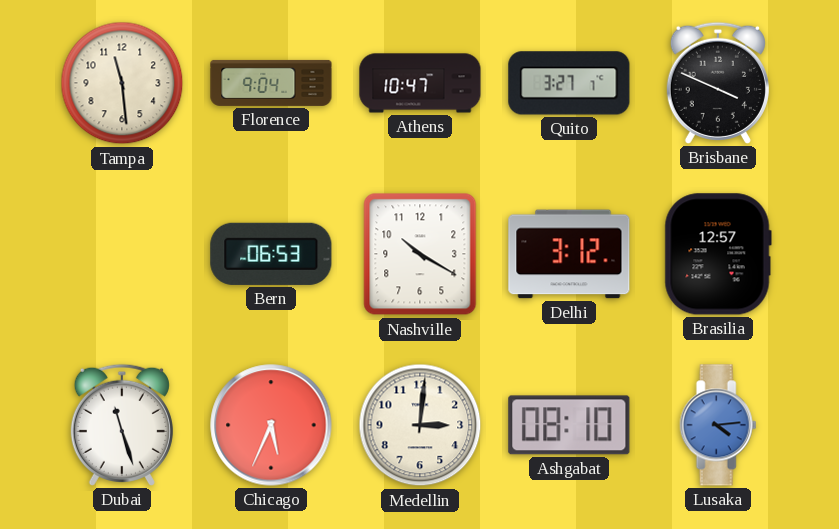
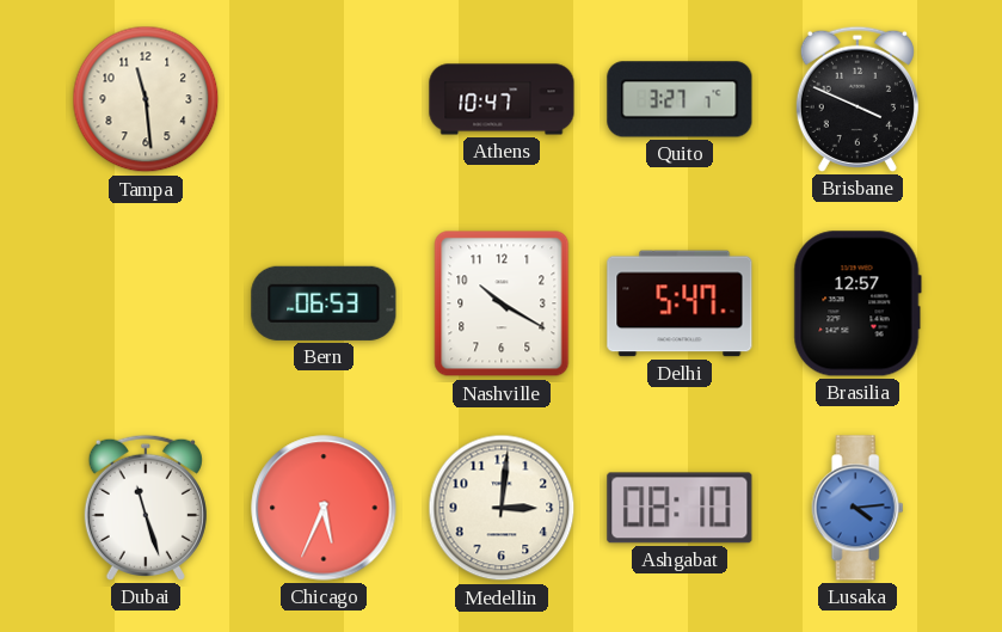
Florence: 9:04 -> none (271, 83)
Delhi: 3:12 -> 5:47 (680, 303)
